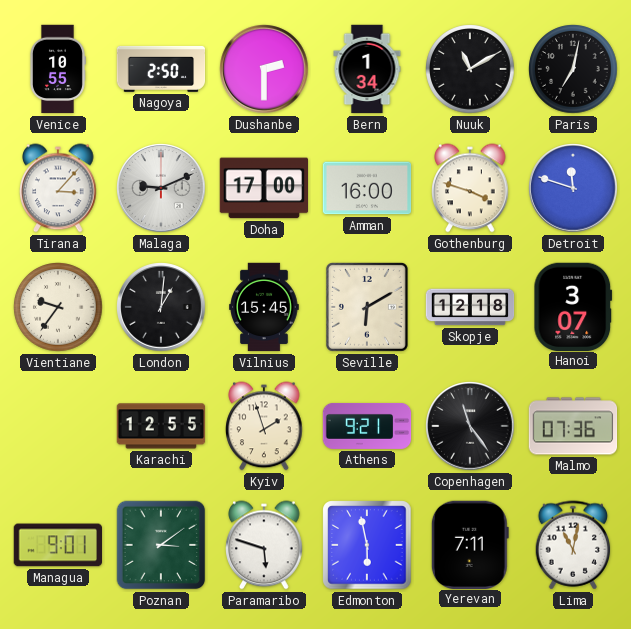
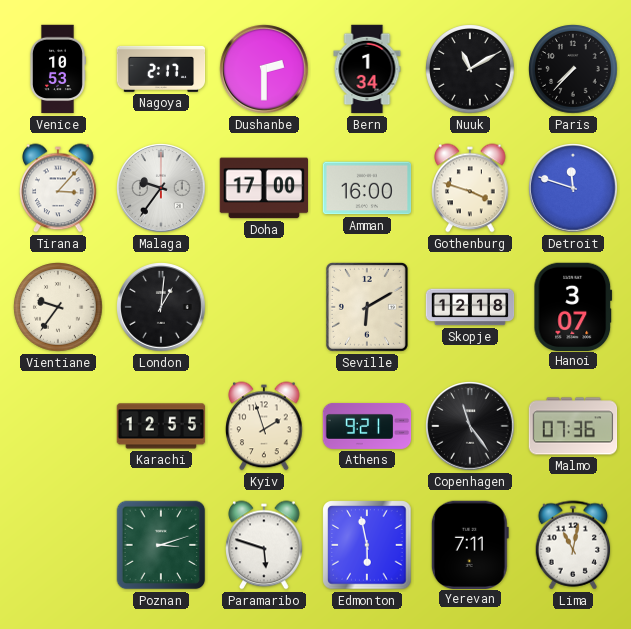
Venice: 10:55 -> 10:53 (57, 69)
Nagoya: 2:50 -> 2:17 (161, 69)
Paris: 7:02 -> 7:37 (573, 69)
Malaga: 9:11 -> 9:36 (161, 188)
Vilnius: 15:45 -> none (264, 307)
Managua: 9:01 -> none (57, 545)
Poznan: 3:09 -> 3:12 (161, 545)
